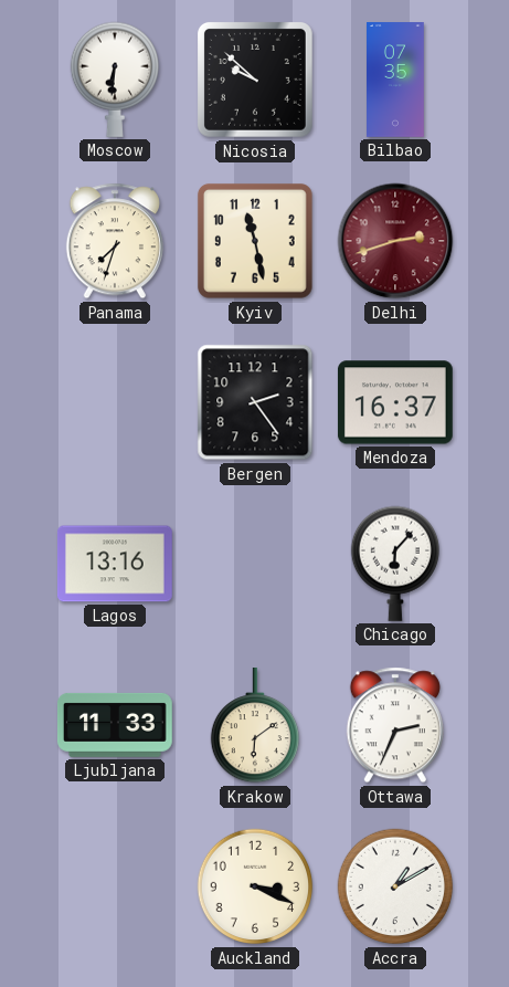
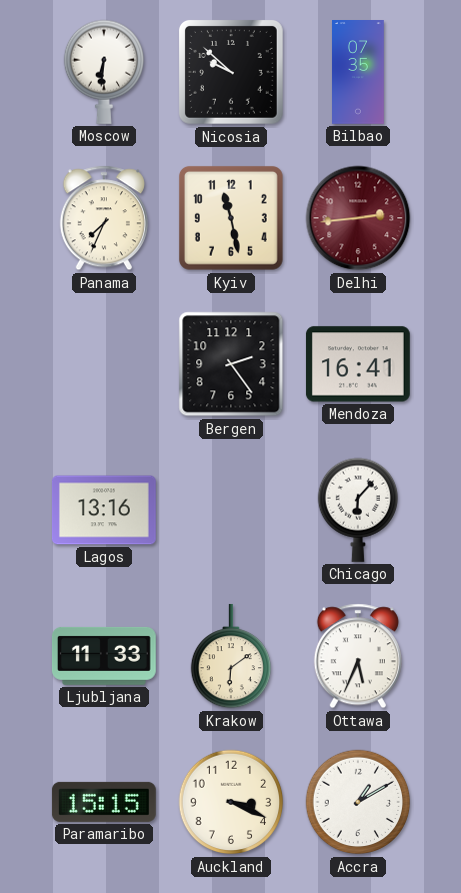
Panama: 7:33 -> 7:34 (104, 218)
Delhi: 2:42 -> 2:44 (358, 218)
Mendoza: 16:37 -> 16:41 (358, 364)
Ottawa: 2:34 -> 5:34 (358, 656)
Paramaribo: none -> 15:15 (104, 802)
